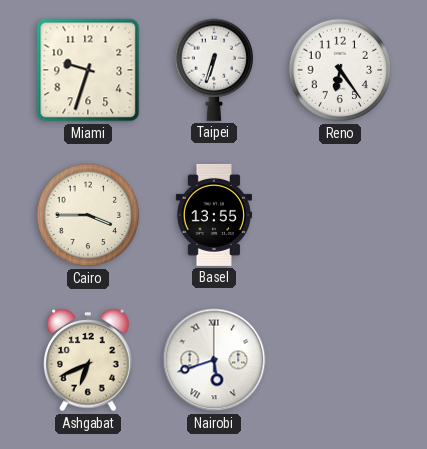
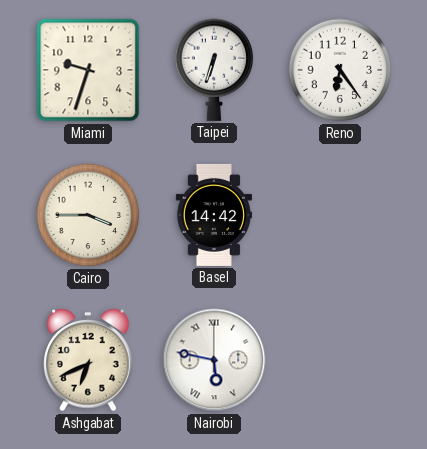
Basel: 13:55 -> 14:42 (213, 215)
Nairobi: 5:42 -> 5:47 (214, 360)
